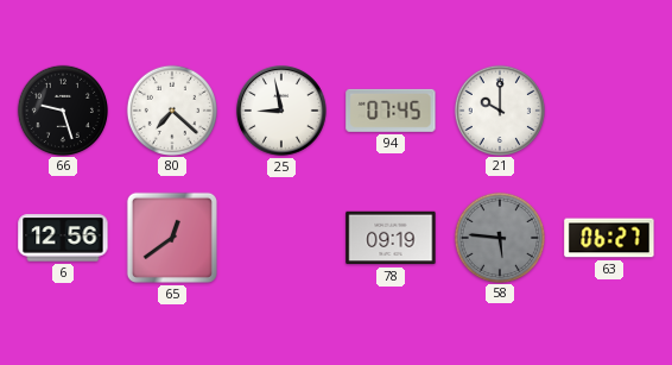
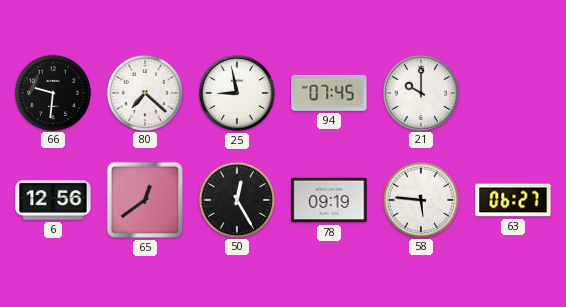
66: 9:27 -> 9:31 (52, 92)
50: none -> 12:25 (236, 199)
58 dial: grey -> white (420, 199)
